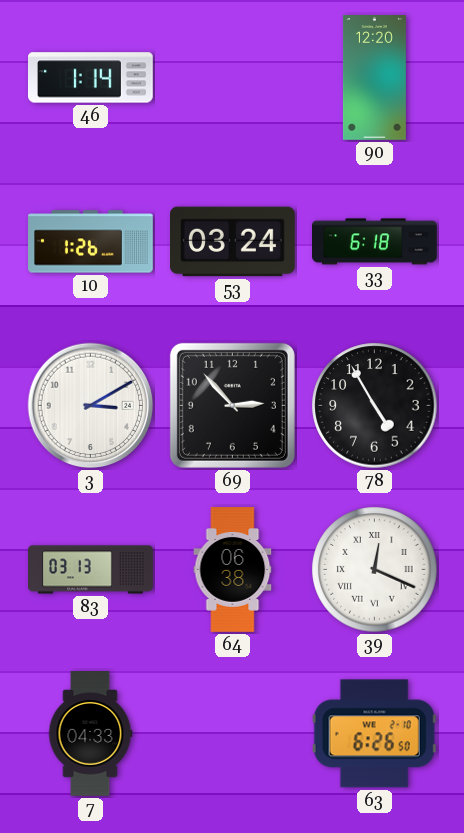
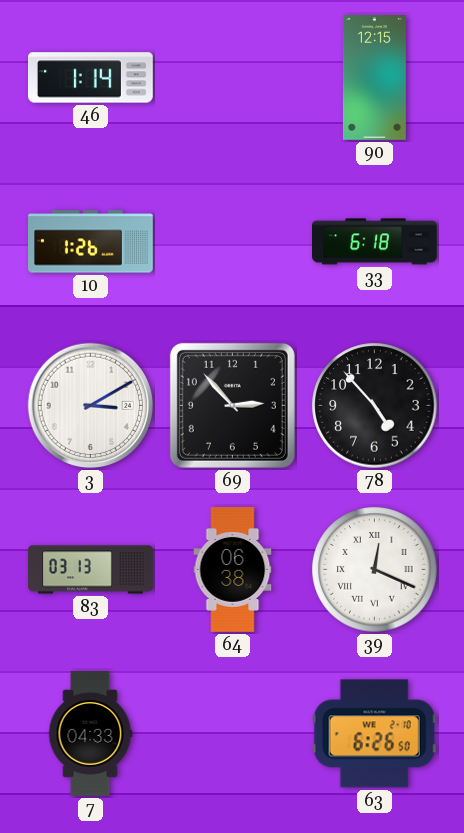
90: 12:20 -> 12:15 (374, 78)
53: 03:24 -> none (233, 242)
78: 4:55 -> 4:53 (375, 406)
